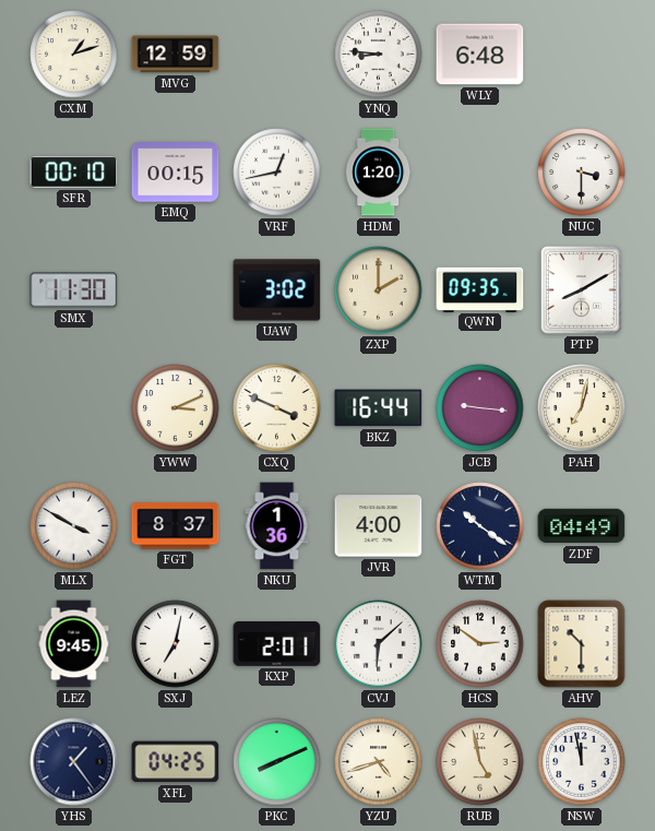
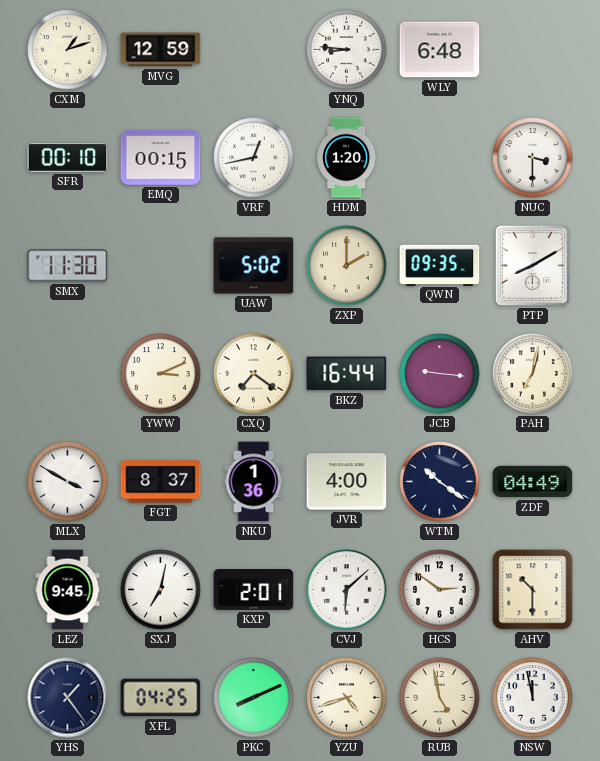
UAW: 3:02 -> 5:02 (254, 266)
CXQ: 3:49 -> 7:21 (254, 374)
